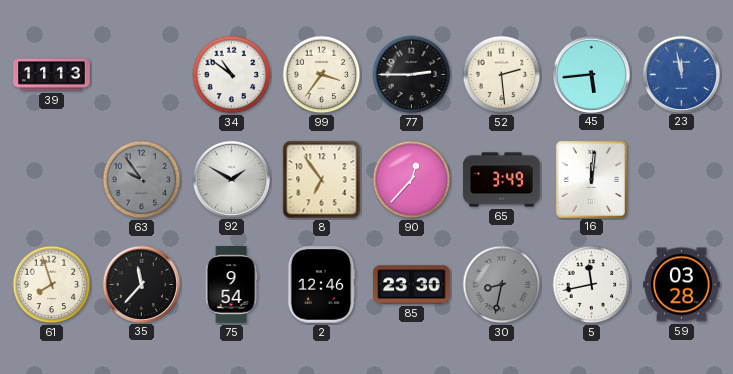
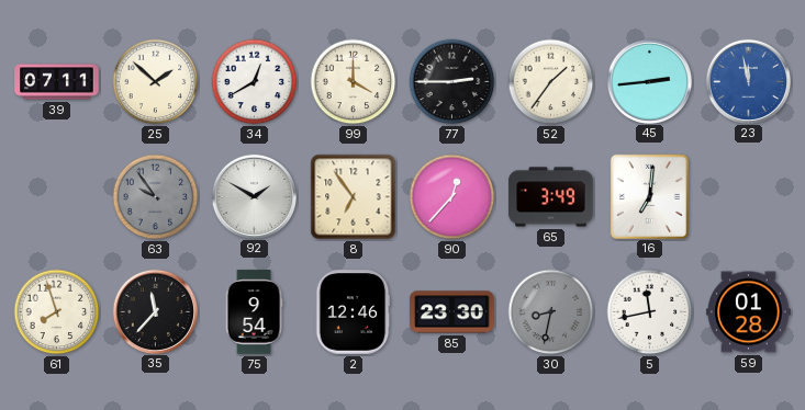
39: 11:13 -> 07:11 (57, 82)
25: none -> 1:52 (156, 82)
34: 10:51 -> 12:40 (255, 82)
99: 3:36 -> 4:00 (354, 82)
52: 2:29 -> 1:36 (551, 82)
45: 5:44 -> 2:44 (649, 81)
16: 12:01 -> 7:01 (649, 196)
59: 03:28 -> 01:28 (749, 312)
